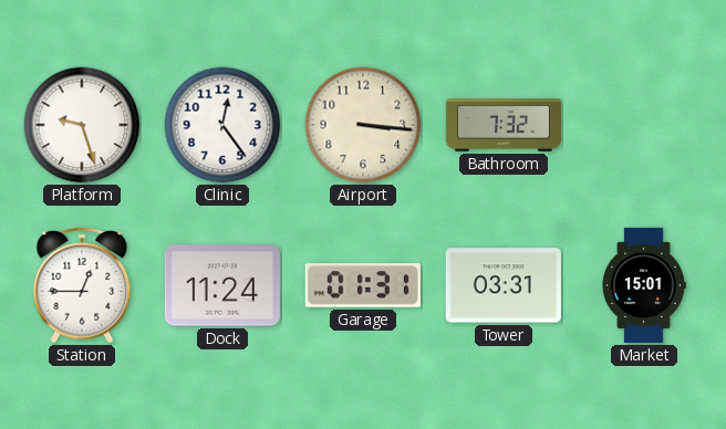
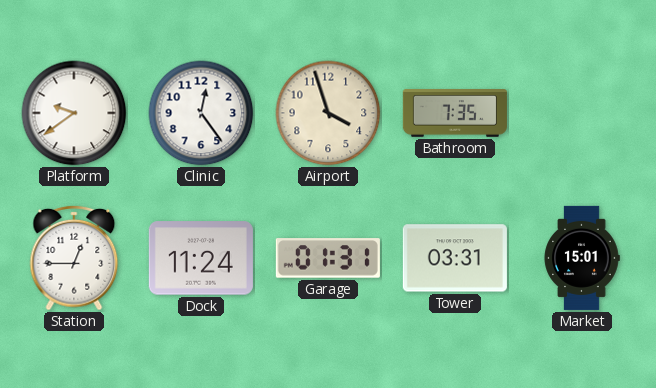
Platform: 9:27 -> 9:39 (74, 113)
Airport: 3:16 -> 3:57 (328, 113)
Bathroom: 7:32 -> 7:35 (455, 114)
